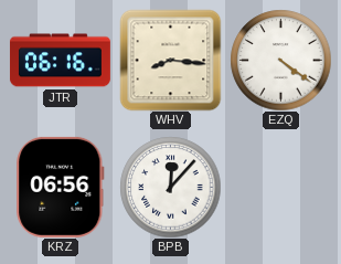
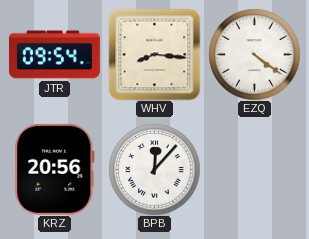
JTR: 06:16 -> 09:54 (54, 55)
KRZ: 06:56 -> 20:56 (55, 169)
